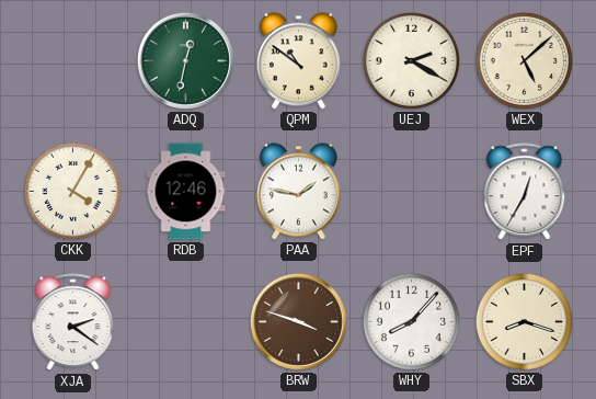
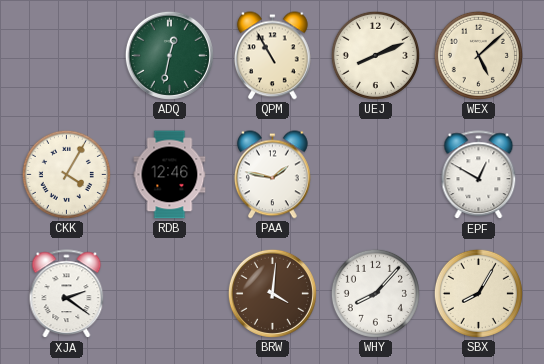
QPM: 10:51 -> 10:55 (272, 56)
UEJ: 2:20 -> 8:11 (375, 55)
EPF: 12:35 -> 12:50 (479, 175)
BRW: 3:48 -> 4:01 (272, 293)
SBX: 8:18 -> 8:05 (478, 293)
